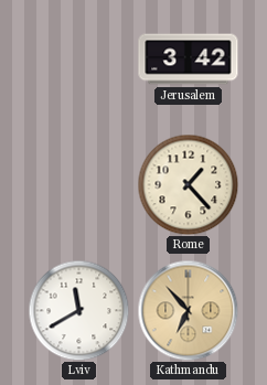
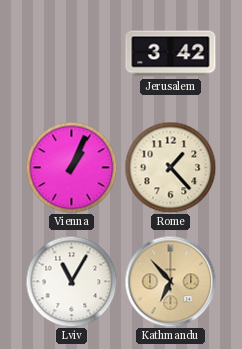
Vienna: none -> 1:04 (71, 167)
Lviv: 11:40 -> 11:05 (71, 281)
